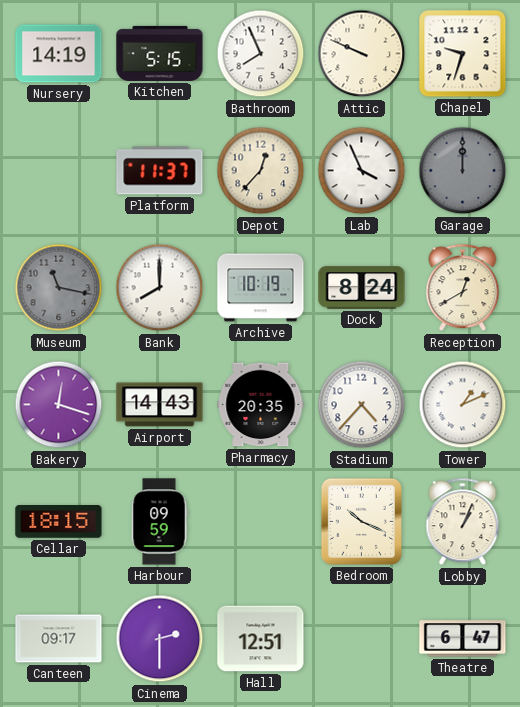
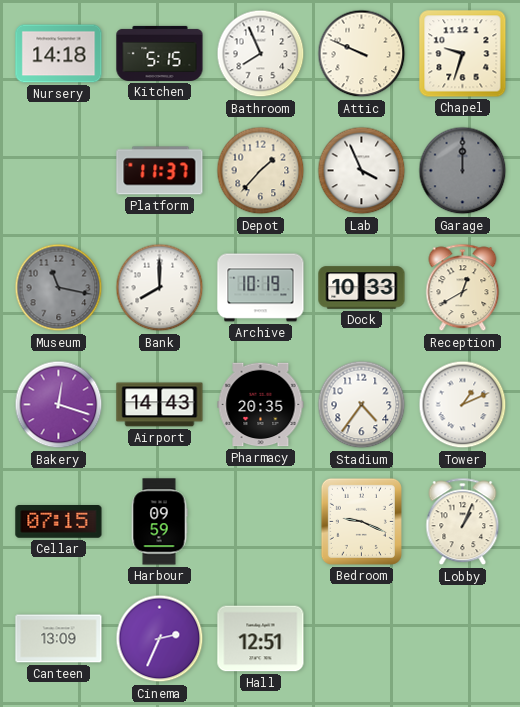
Nursery: 14:19 -> 14:18 (59, 54)
Depot: 12:37 -> 1:37 (261, 171)
Dock: 8:24 -> 10:33 (362, 288)
Stadium: 4:37 -> 4:36 (362, 405)
Cellar: 18:15 -> 07:15 (59, 522)
Bedroom: 10:19 -> 9:19 (361, 521)
Canteen: 09:17 -> 13:09 (59, 639)
Cinema: 2:30 -> 2:34 (160, 639)
Theatre: 6:47 -> none (463, 639)
